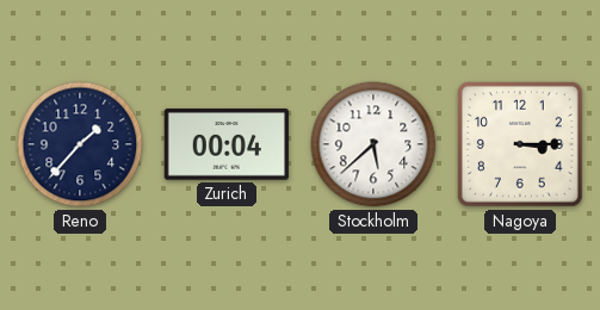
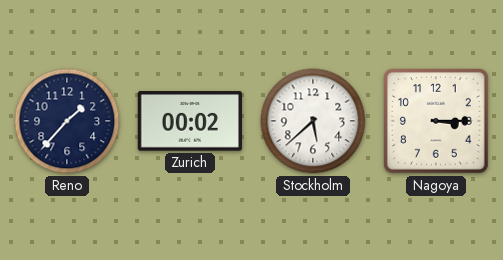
Zurich: 00:04 -> 00:02 (189, 121)
